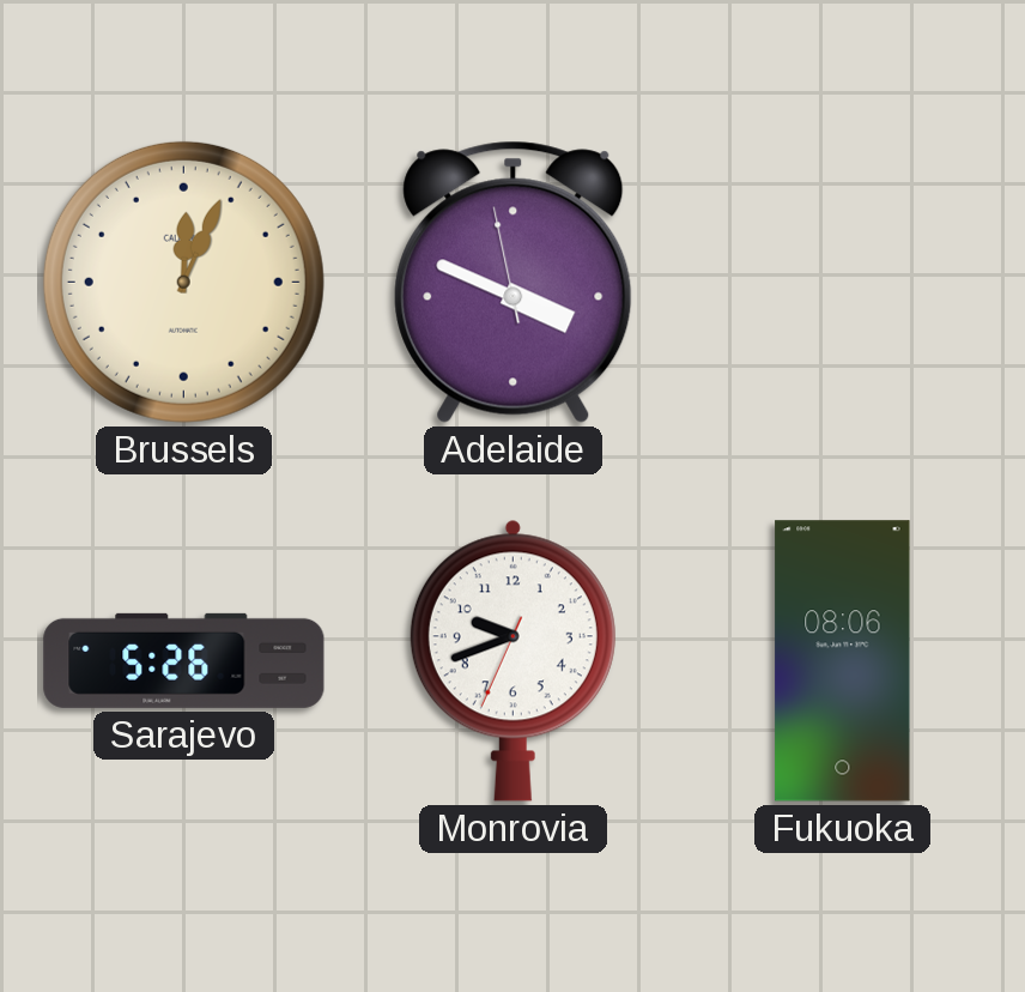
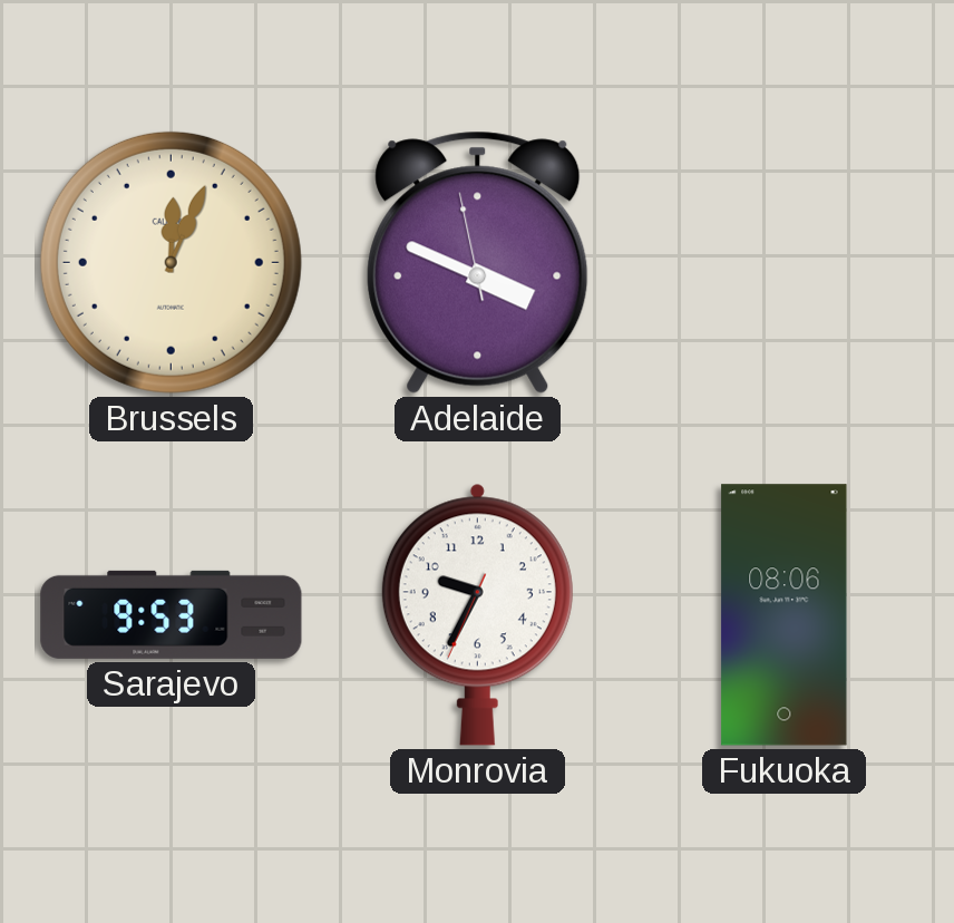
Sarajevo: 5:26 -> 9:53 (172, 614)
Monrovia: 9:41 -> 9:34 (477, 614)
